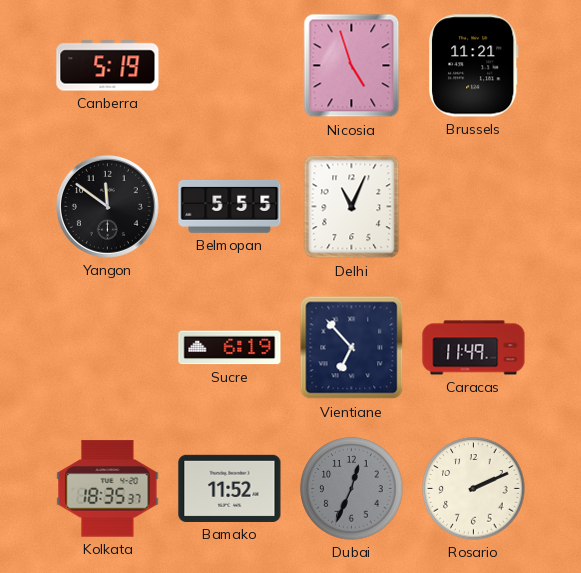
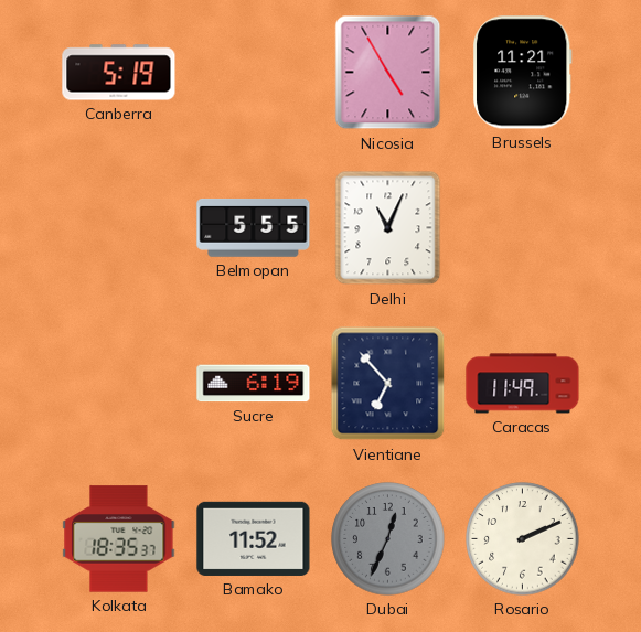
Nicosia: 4:57 -> 4:55 (388, 73)
Yangon: 11:51 -> none (107, 206)
